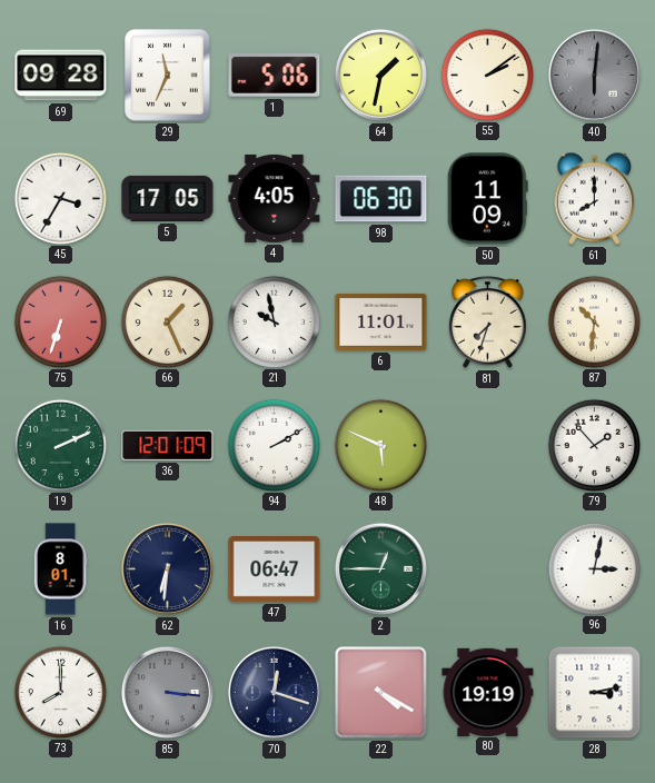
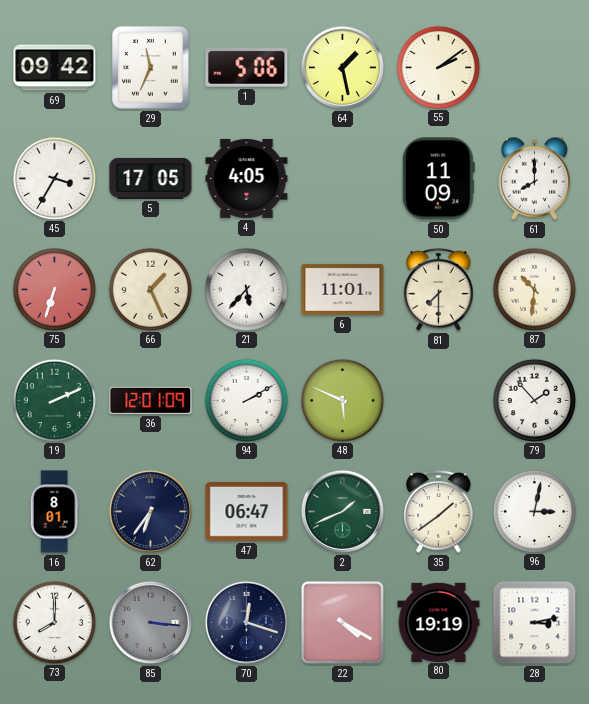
69: 09:28 -> 09:42 (55, 68)
64: 1:32 -> 1:28 (342, 67)
40: 6:01 -> none (594, 75)
98: 06:30 -> none (381, 199)
21: 9:58 -> 5:37 (246, 289)
81: 7:33 -> 7:30 (439, 290)
62: 6:31 -> 6:36 (150, 511)
2: 12:45 -> 1:41 (342, 511)
35: none -> 1:39 (439, 512)
